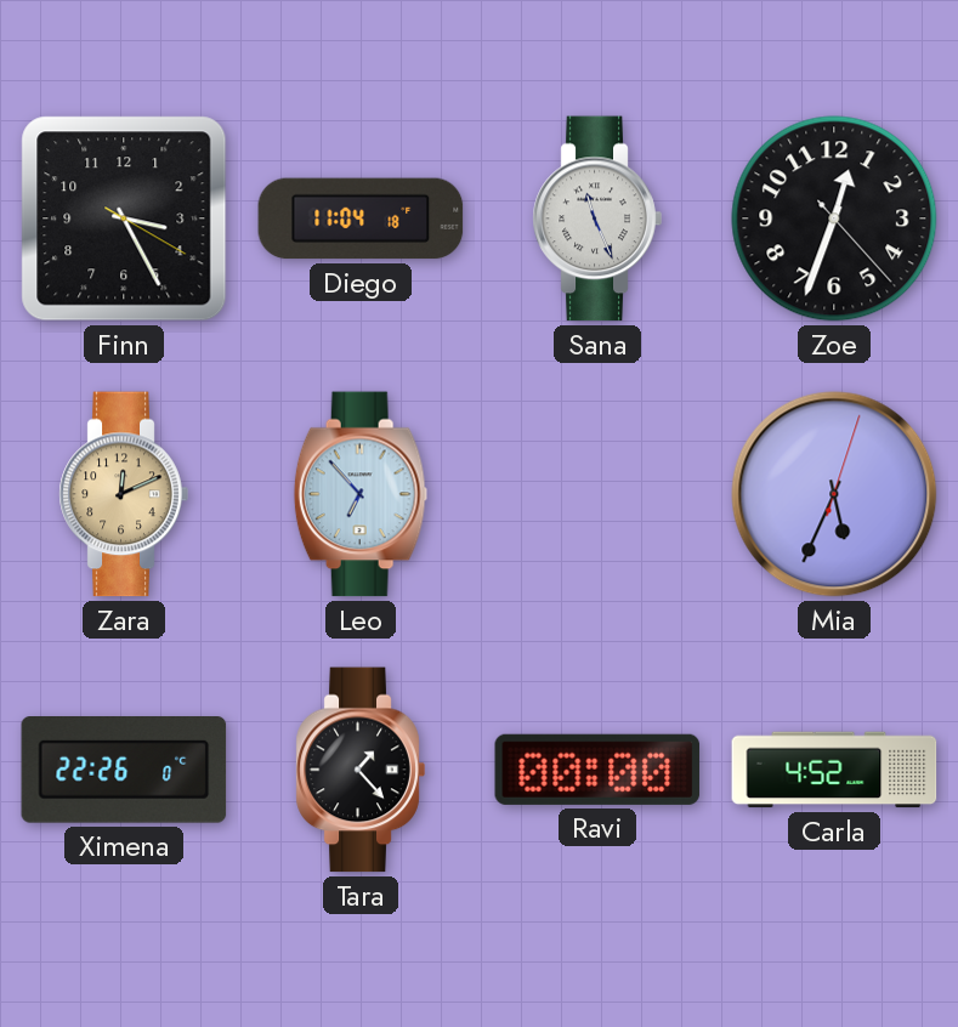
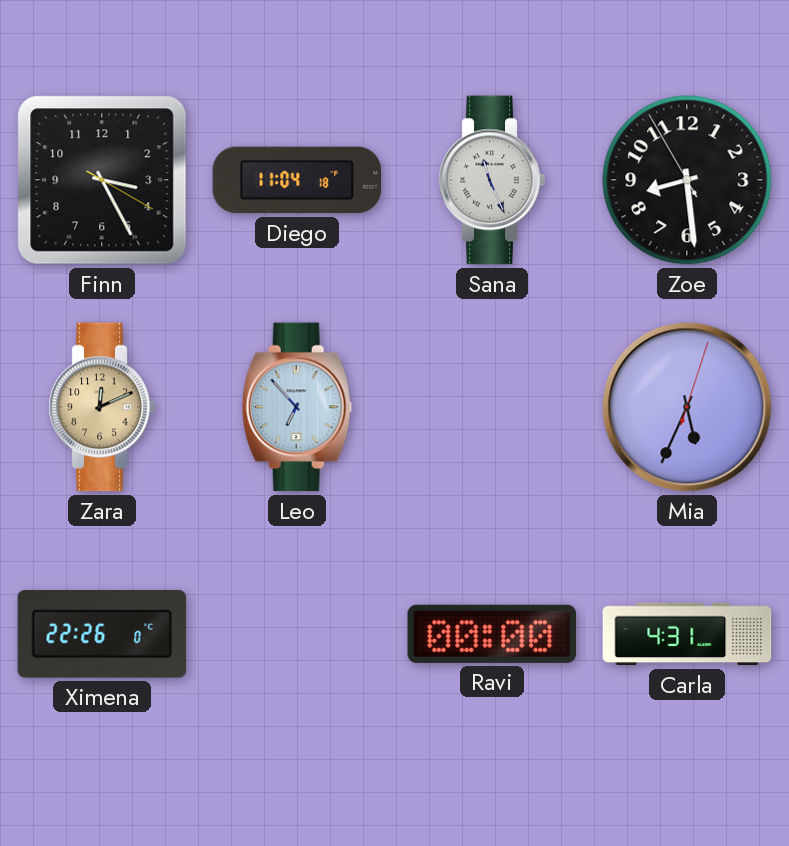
Zoe: 12:33 -> 8:28 (687, 180)
Tara: 1:23 -> none (361, 770)
Carla: 4:52 -> 4:31 (687, 634)
